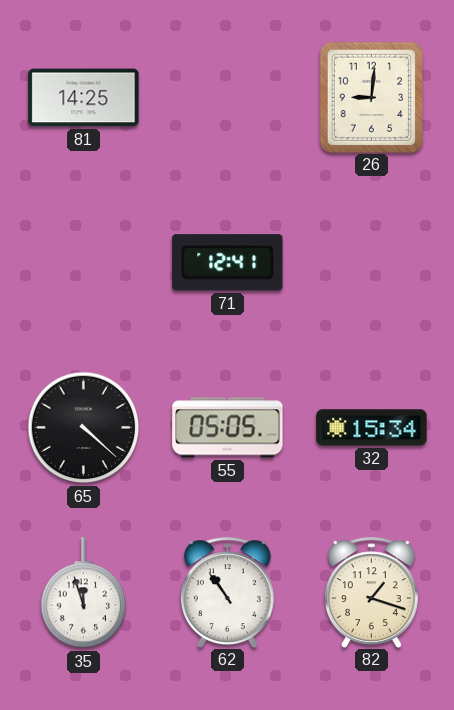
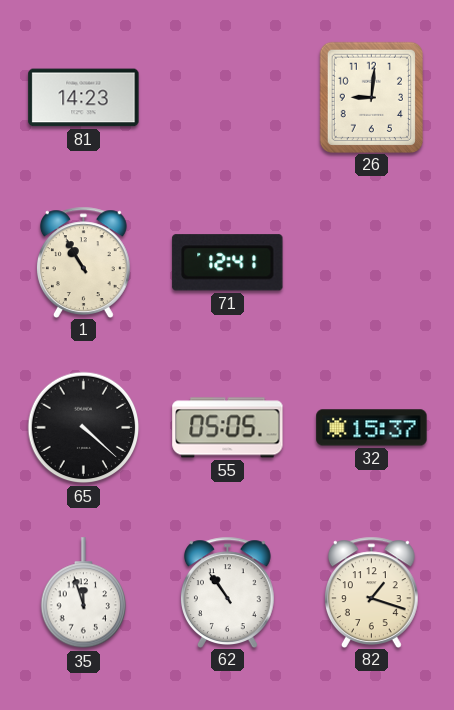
81: 14:25 -> 14:23 (84, 98)
1: none -> 10:55 (83, 262)
32: 15:34 -> 15:37 (372, 428)
